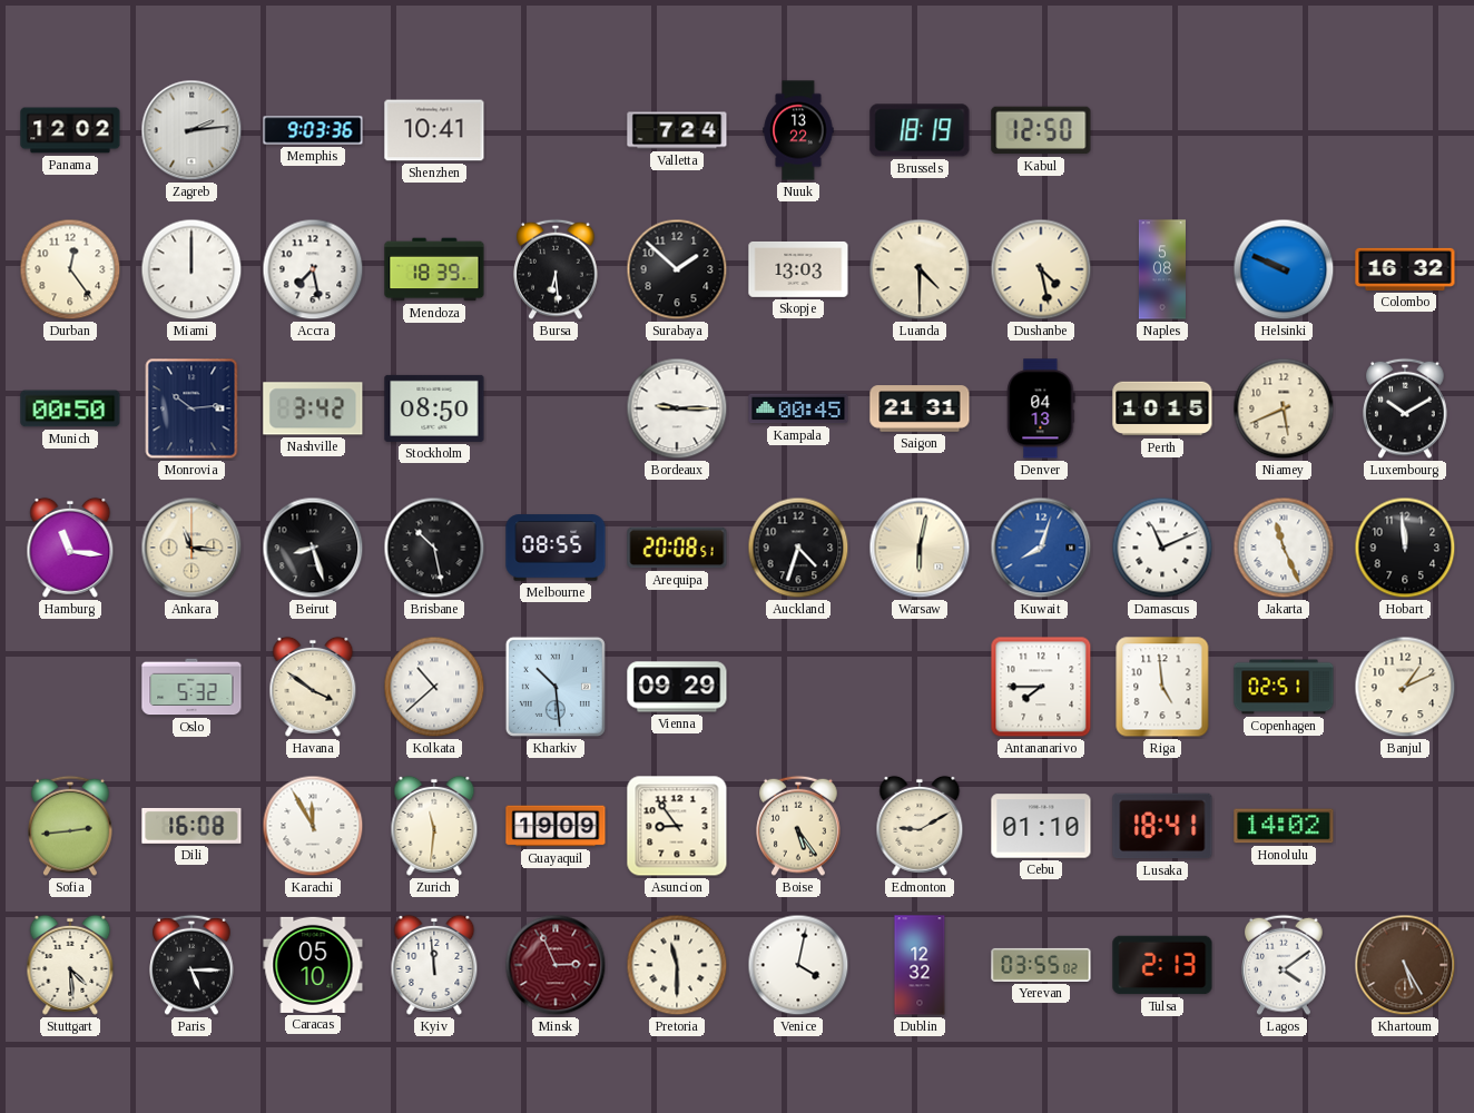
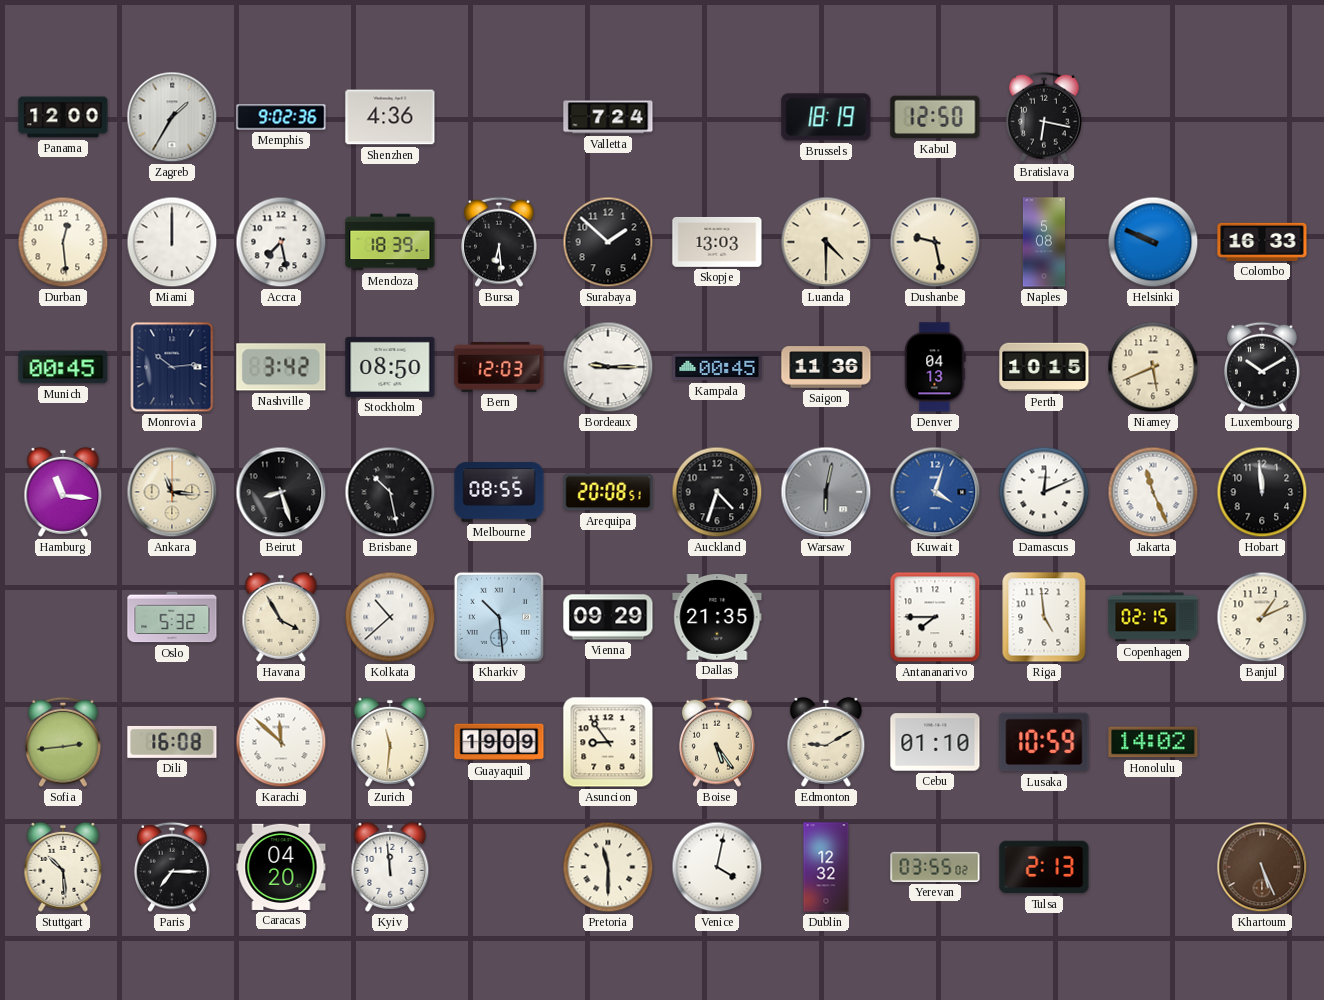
Panama: 12:02 -> 12:00 (63, 117)
Zagreb: 2:14 -> 1:35 (172, 117)
Memphis: 9:03 -> 9:02 (281, 117)
Shenzhen: 10:41 -> 4:36 (390, 117)
Nuuk: 13:22 -> none (798, 130)
Bratislava: none -> 6:17 (1044, 117)
Durban: 12:24 -> 12:29 (63, 242)
Dushanbe: 4:28 -> 9:28 (935, 242)
Colombo: 16:32 -> 16:33 (1262, 242)
Munich: 00:50 -> 00:45 (63, 367)
Bern: none -> 12:03 (499, 367)
Saigon: 21:31 -> 11:36 (826, 367)
Warsaw dial: cream -> grey (826, 492)
Kuwait: 8:03 -> 4:03 (935, 492)
Damascus: 11:11 -> 12:11 (1044, 492)
Havana: 3:51 -> 3:55 (281, 617)
Dallas: none -> 21:35 (717, 618)
Copenhagen: 02:51 -> 02:15 (1153, 617)
Karachi: 11:55 -> 11:52 (281, 742)
Lusaka: 18:41 -> 10:59 (1044, 742)
Stuttgart: 4:29 -> 10:29 (63, 867)
Paris: 5:15 -> 7:15 (172, 867)
Caracas: 05:10 -> 04:20 (281, 867)
Minsk: 2:56 -> none (556, 965)
Lagos: 4:09 -> none (1284, 965)
Khartoum: 5:25 -> 5:26 (1262, 867)
